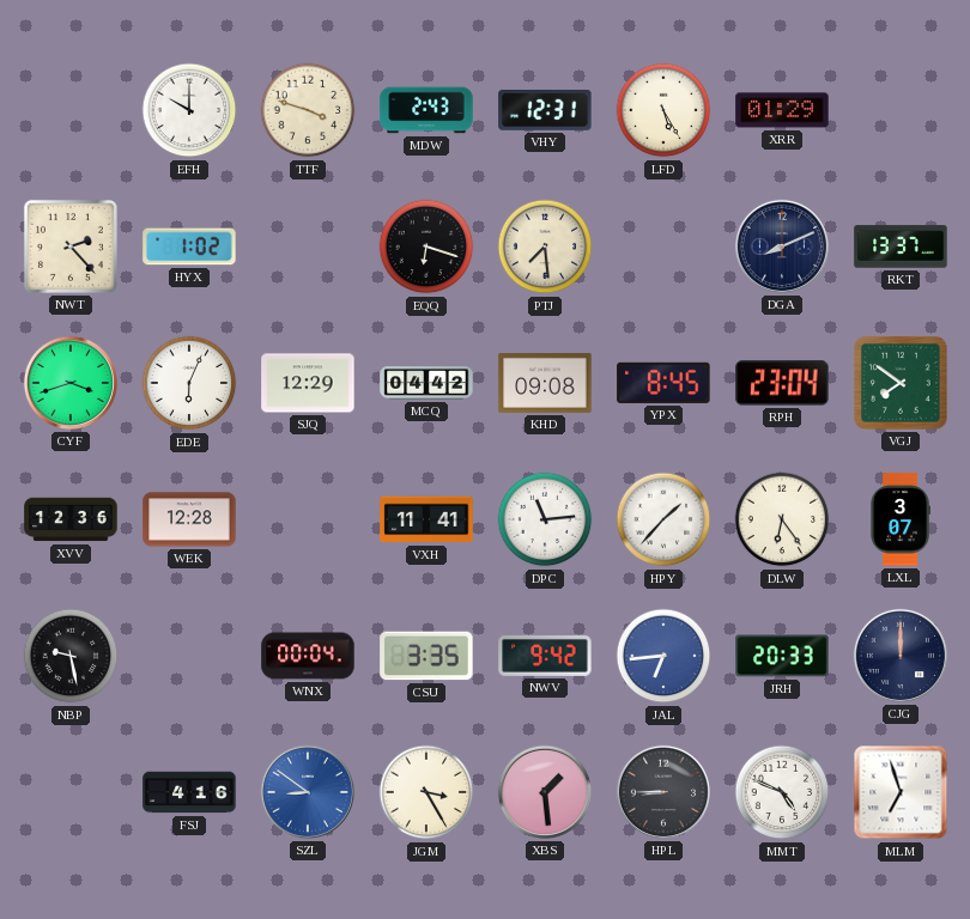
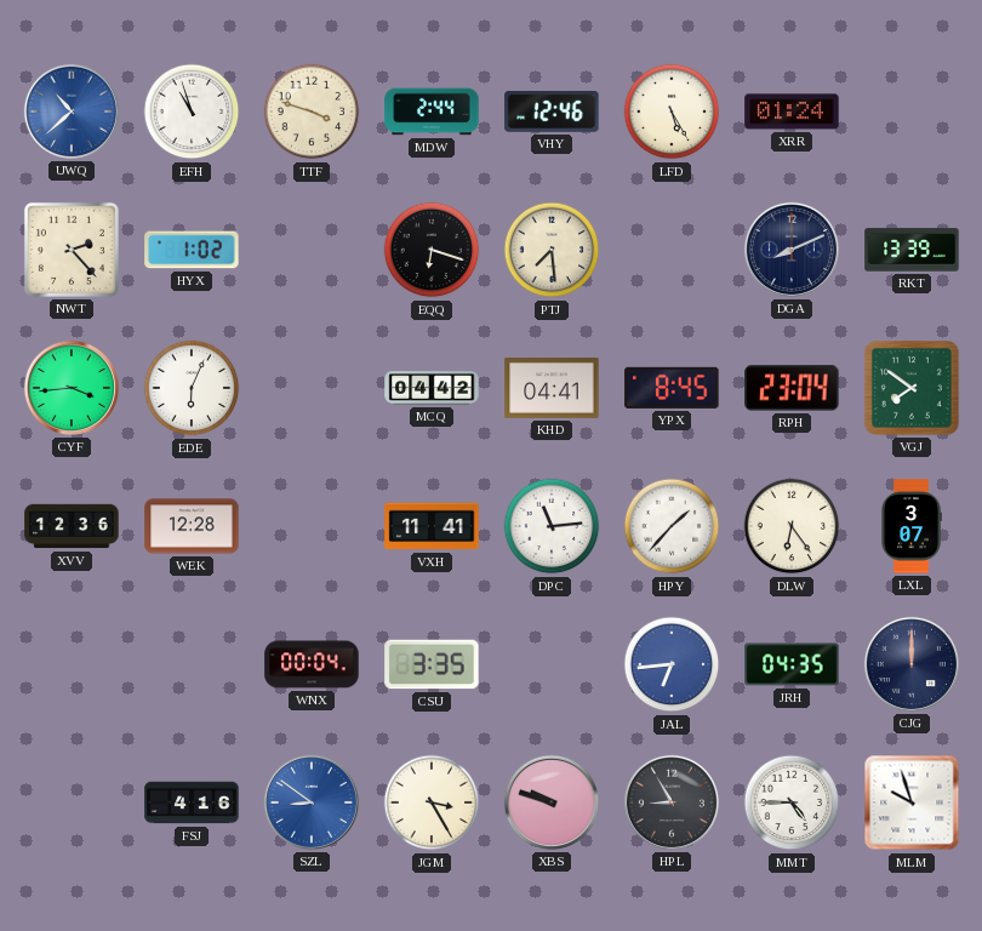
UWQ: none -> 10:38 (72, 112)
EFH: 10:00 -> 10:57 (192, 112)
MDW: 2:43 -> 2:44 (432, 112)
VHY: 12:31 -> 12:46 (552, 112)
XRR: 01:29 -> 01:24 (792, 112)
RKT: 13:37 -> 13:39 (912, 250)
CYF: 3:42 -> 3:44 (72, 388)
SJQ: 12:29 -> none (308, 383)
KHD: 09:08 -> 04:41 (552, 389)
NBP: 9:28 -> none (71, 656)
NWV: 9:42 -> none (545, 656)
JRH: 20:33 -> 04:35 (792, 664)
XBS: 1:29 -> 9:48 (552, 803)
HPL: 8:45 -> 8:55 (672, 803)
MMT: 4:49 -> 4:45 (792, 803)
MLM: 6:57 -> 9:57 (912, 803)
